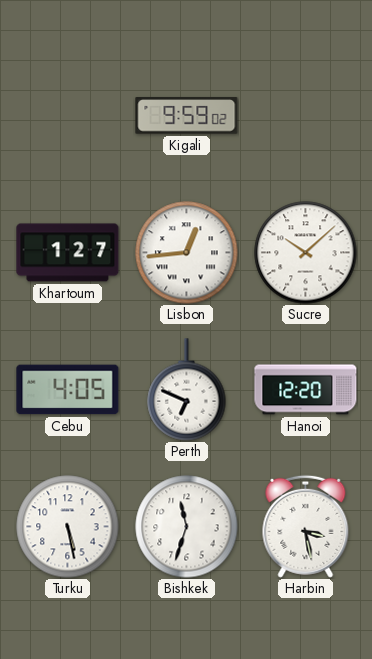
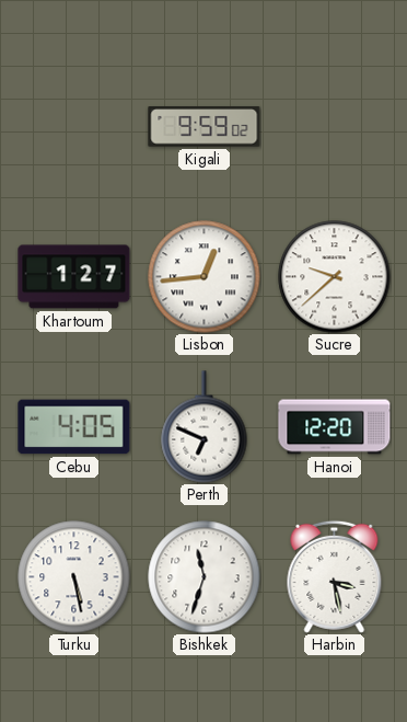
Sucre: 10:08 -> 9:38 (335, 277)
